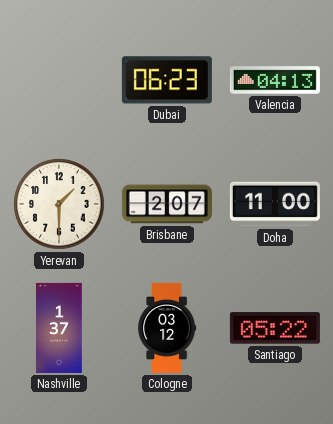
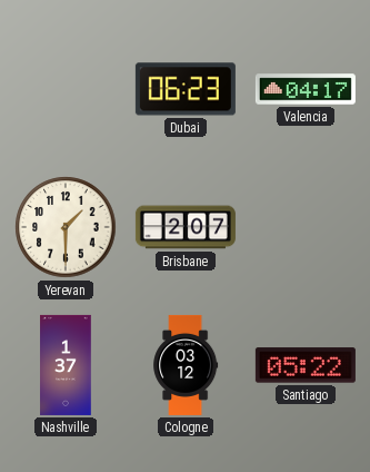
Valencia: 04:13 -> 04:17 (306, 89)
Doha: 11:00 -> none (275, 204)
